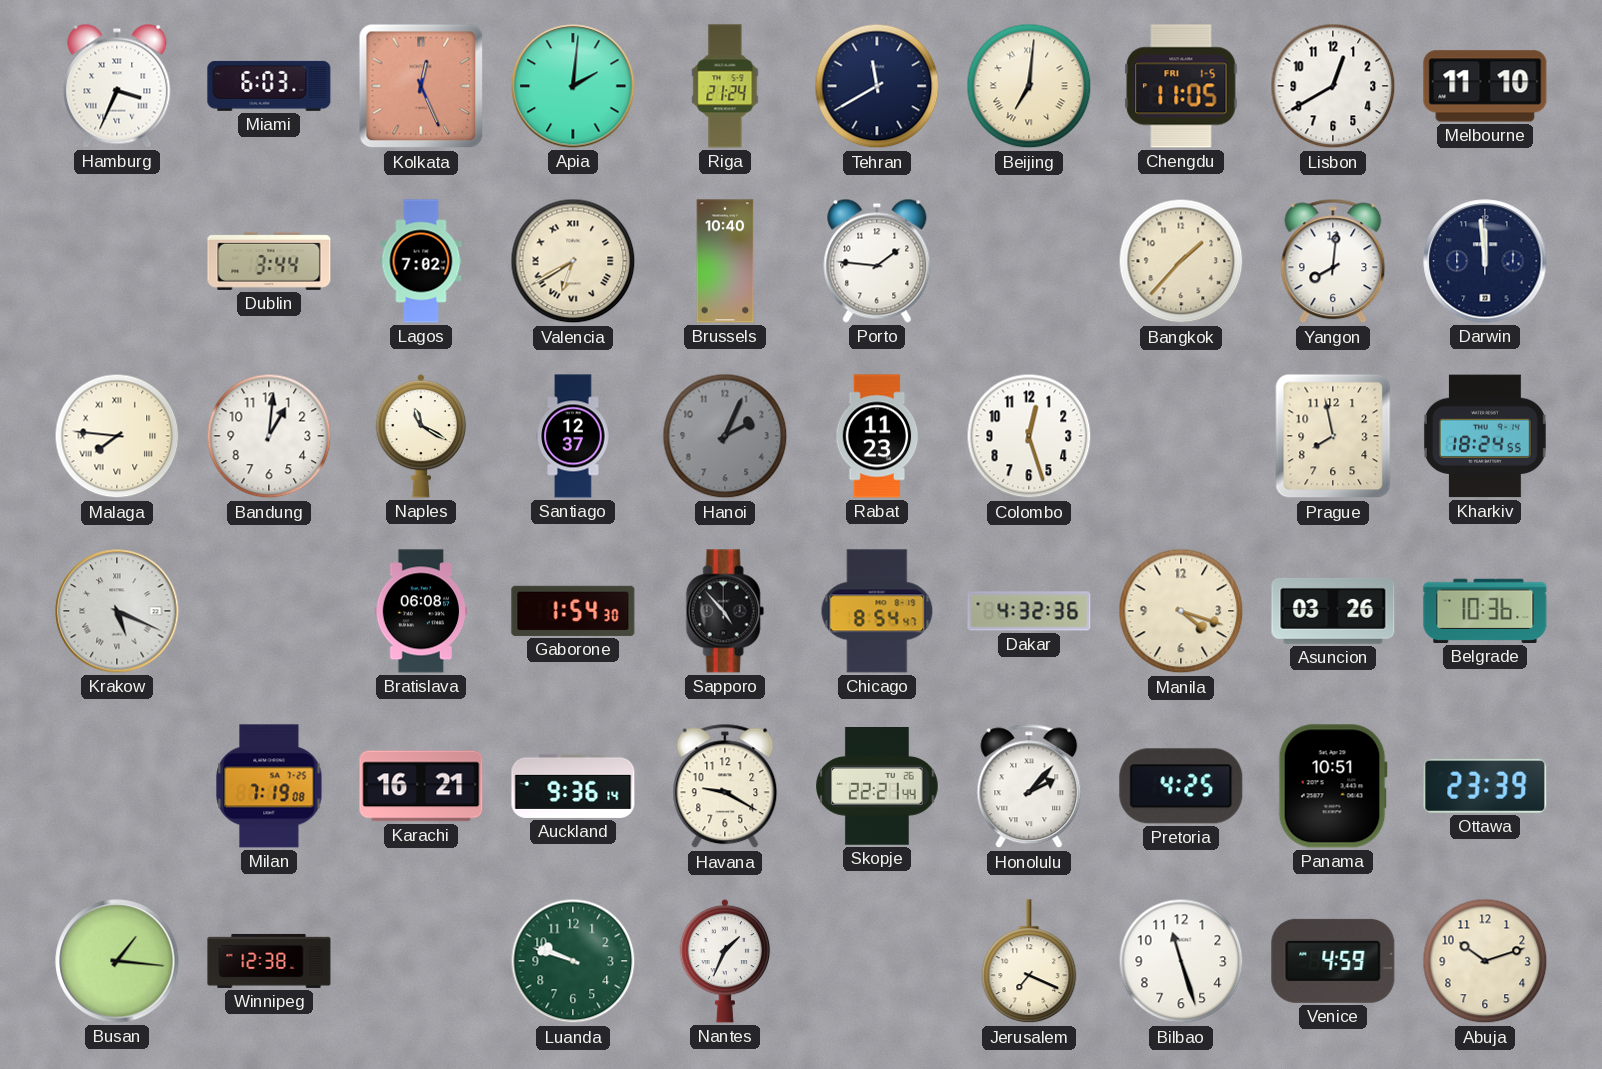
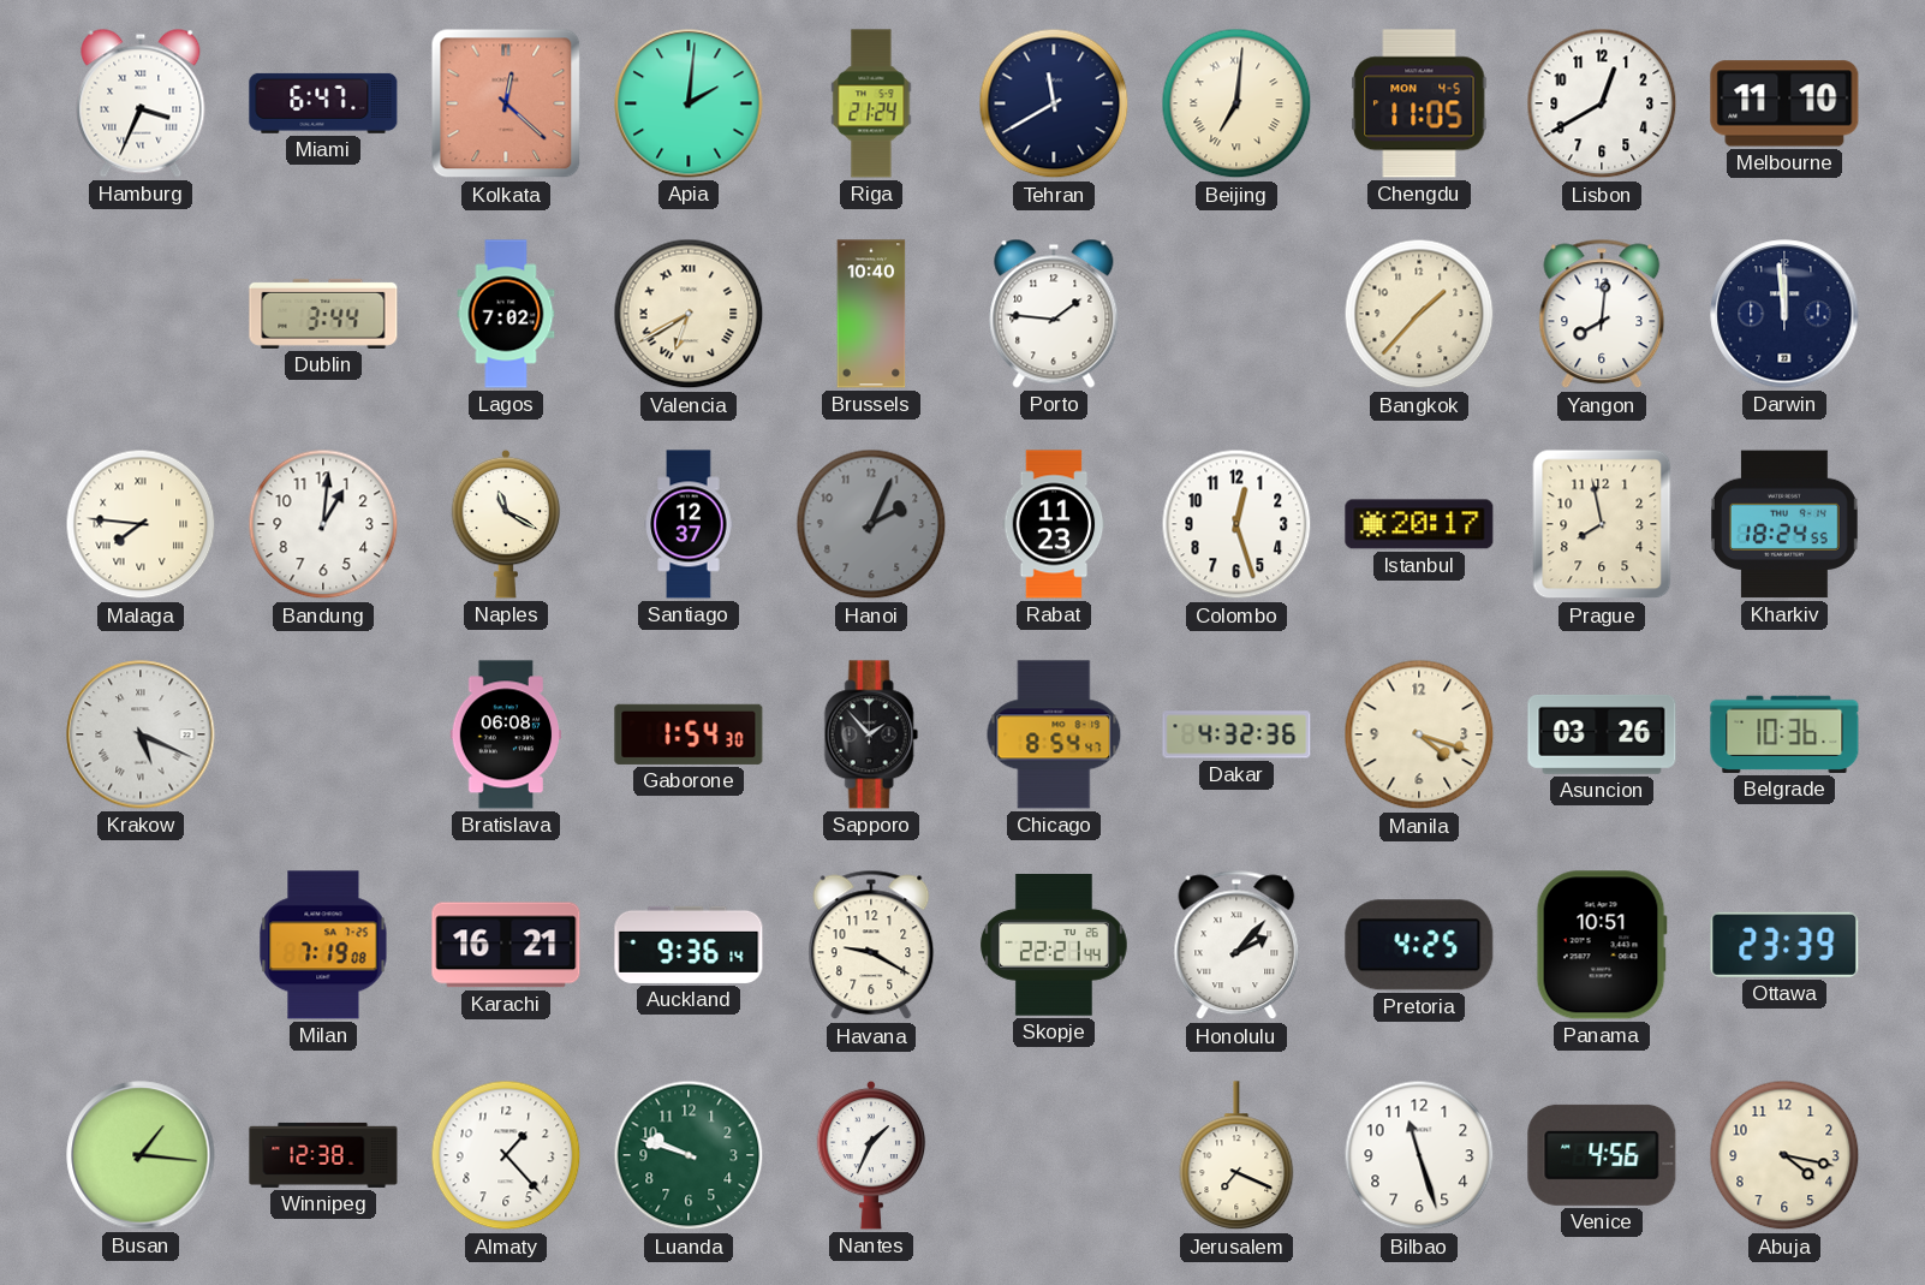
Miami: 6:03 -> 6:47 (323, 103)
Kolkata: 12:26 -> 12:22 (506, 103)
Chengdu date: FRI 1-5 -> MON 4-5 (1419, 103)
Istanbul: none -> 20:17 (1419, 524)
Sapporo: 4:53 -> 1:53 (871, 734)
Almaty: none -> 1:23 (506, 1155)
Venice: 4:59 -> 4:56 (1602, 1155)
Abuja: 10:12 -> 4:17 (1784, 1155)
